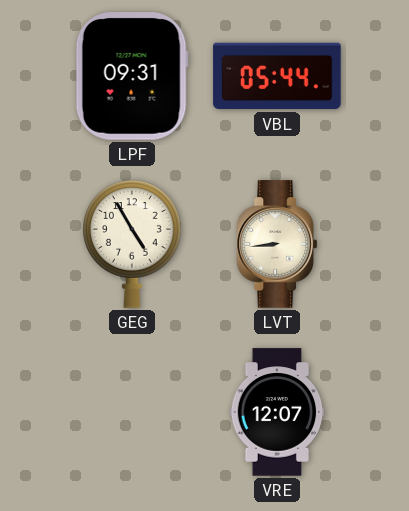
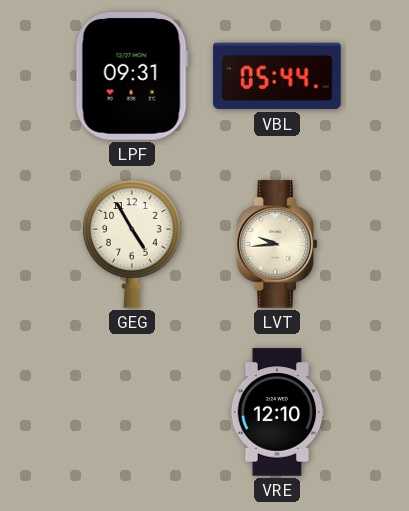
LVT: 8:44 -> 9:44 (276, 244)
VRE: 12:07 -> 12:10 (277, 412)
